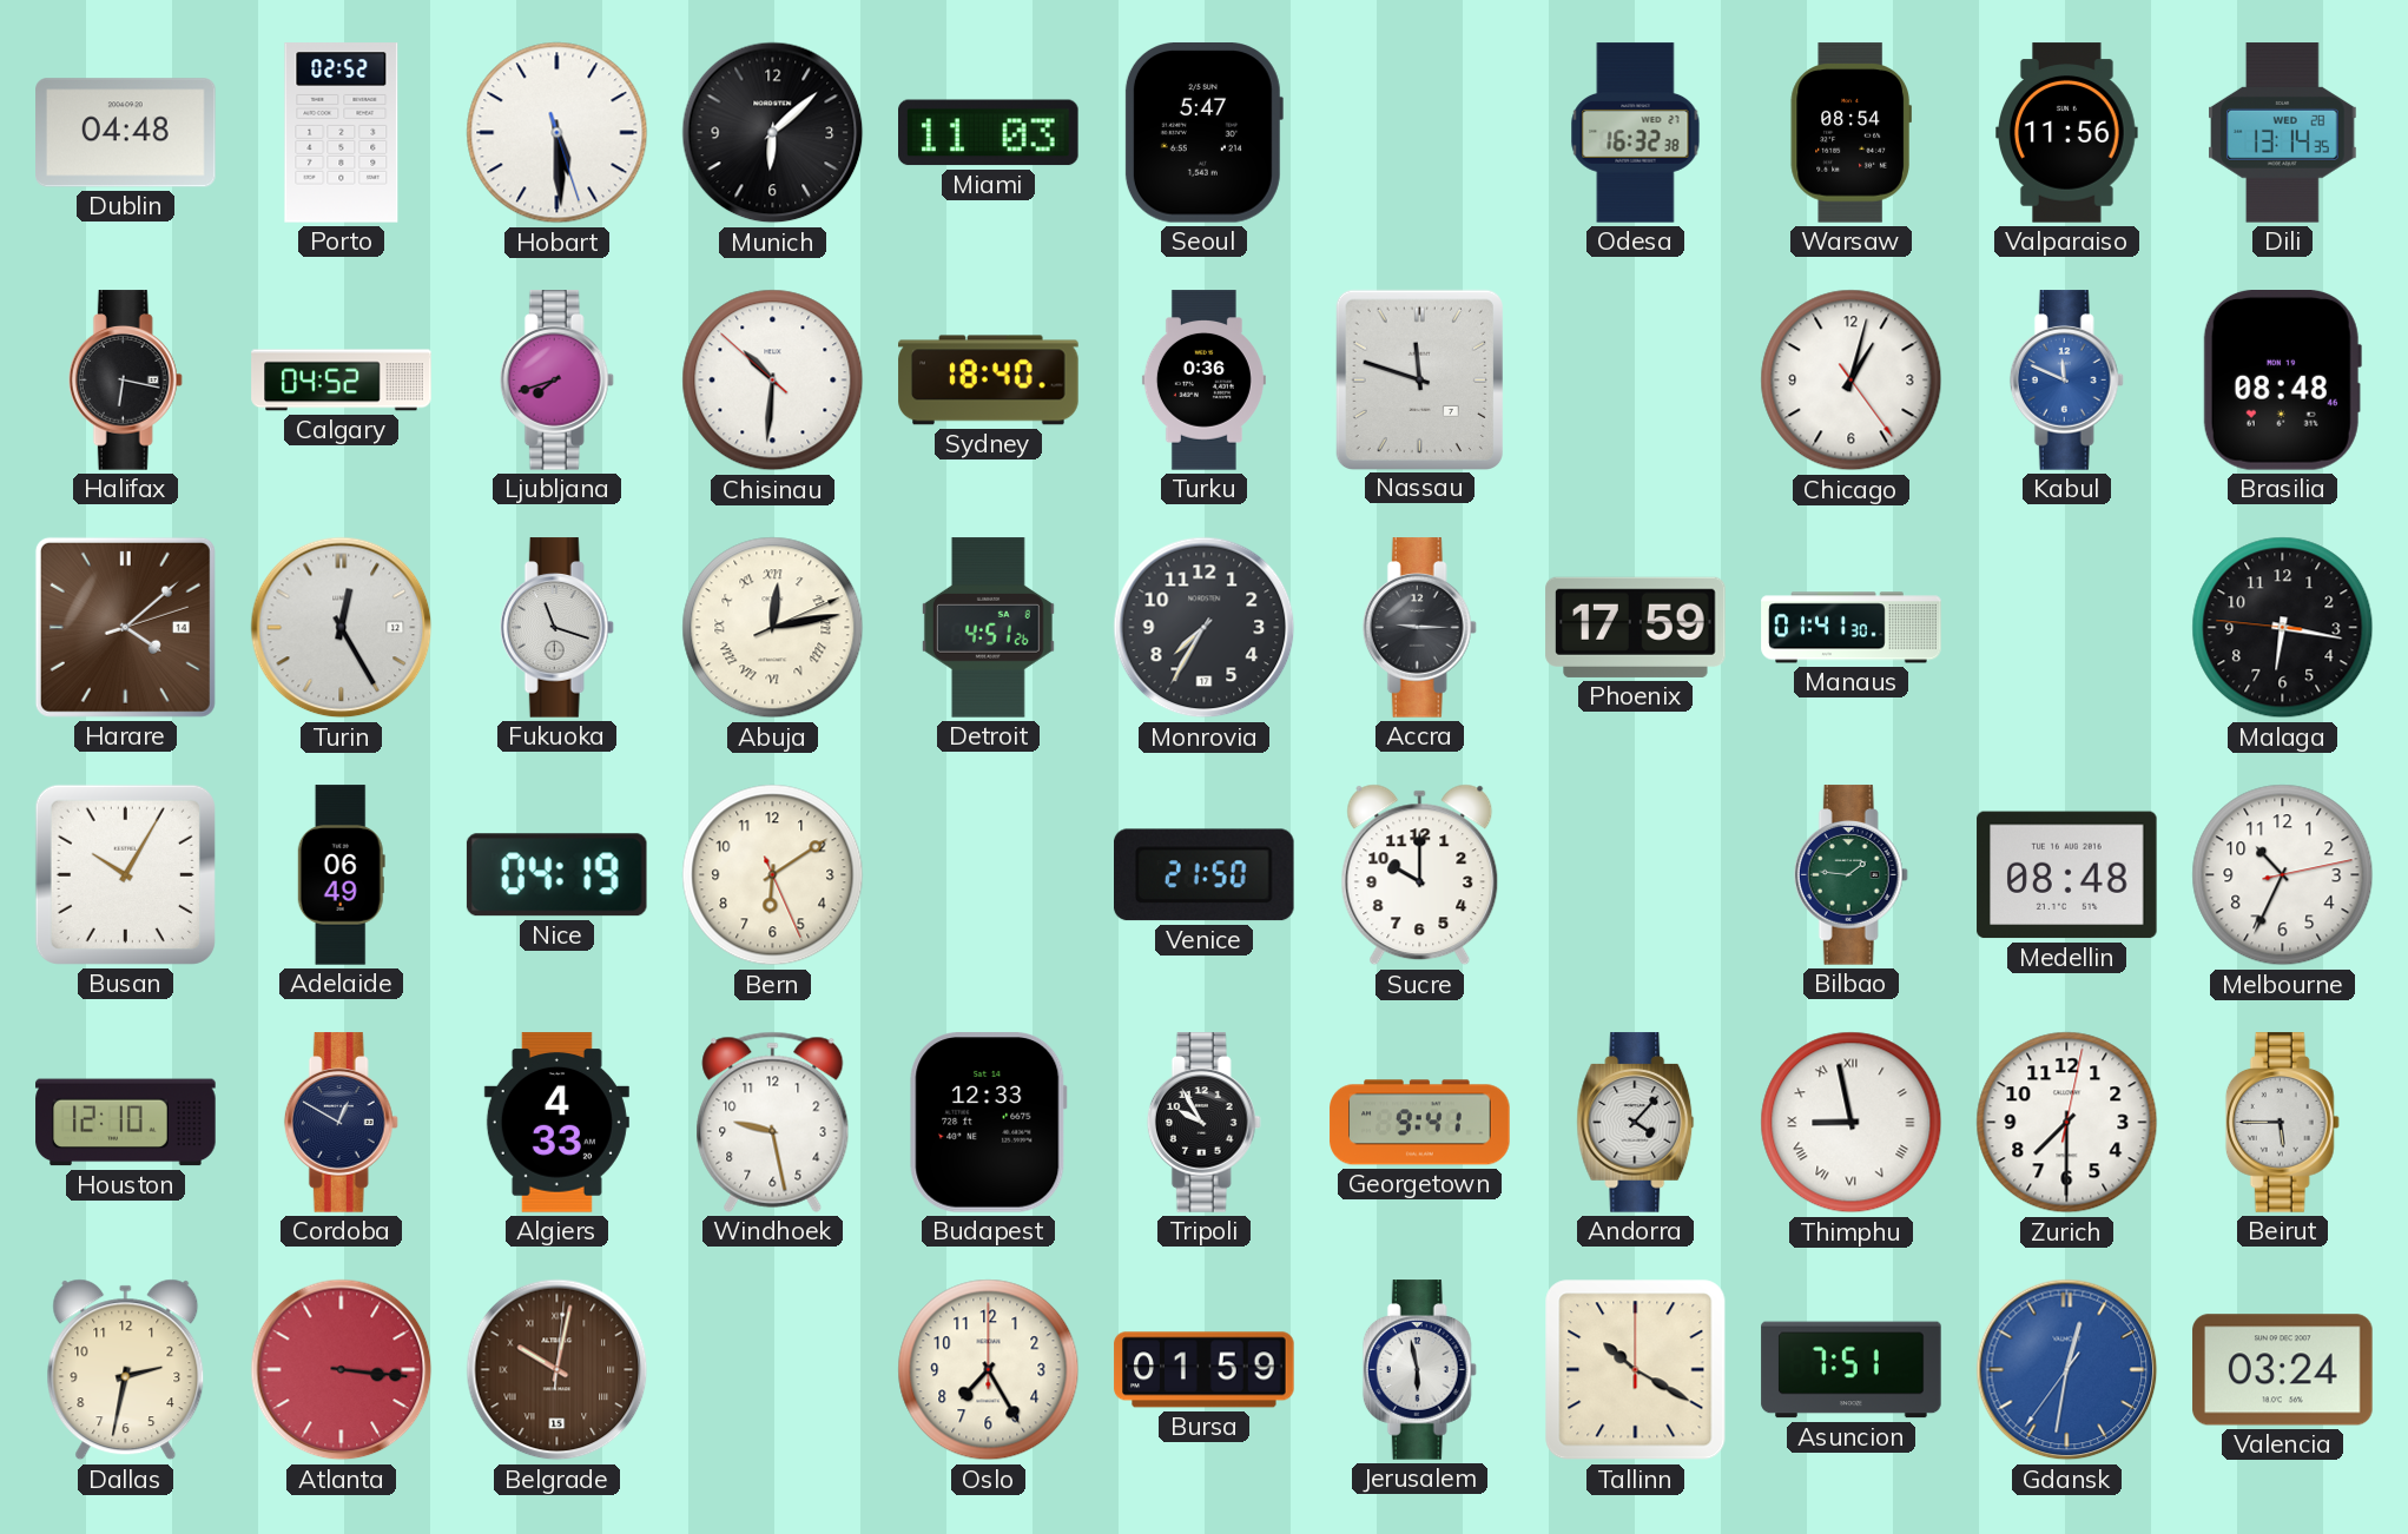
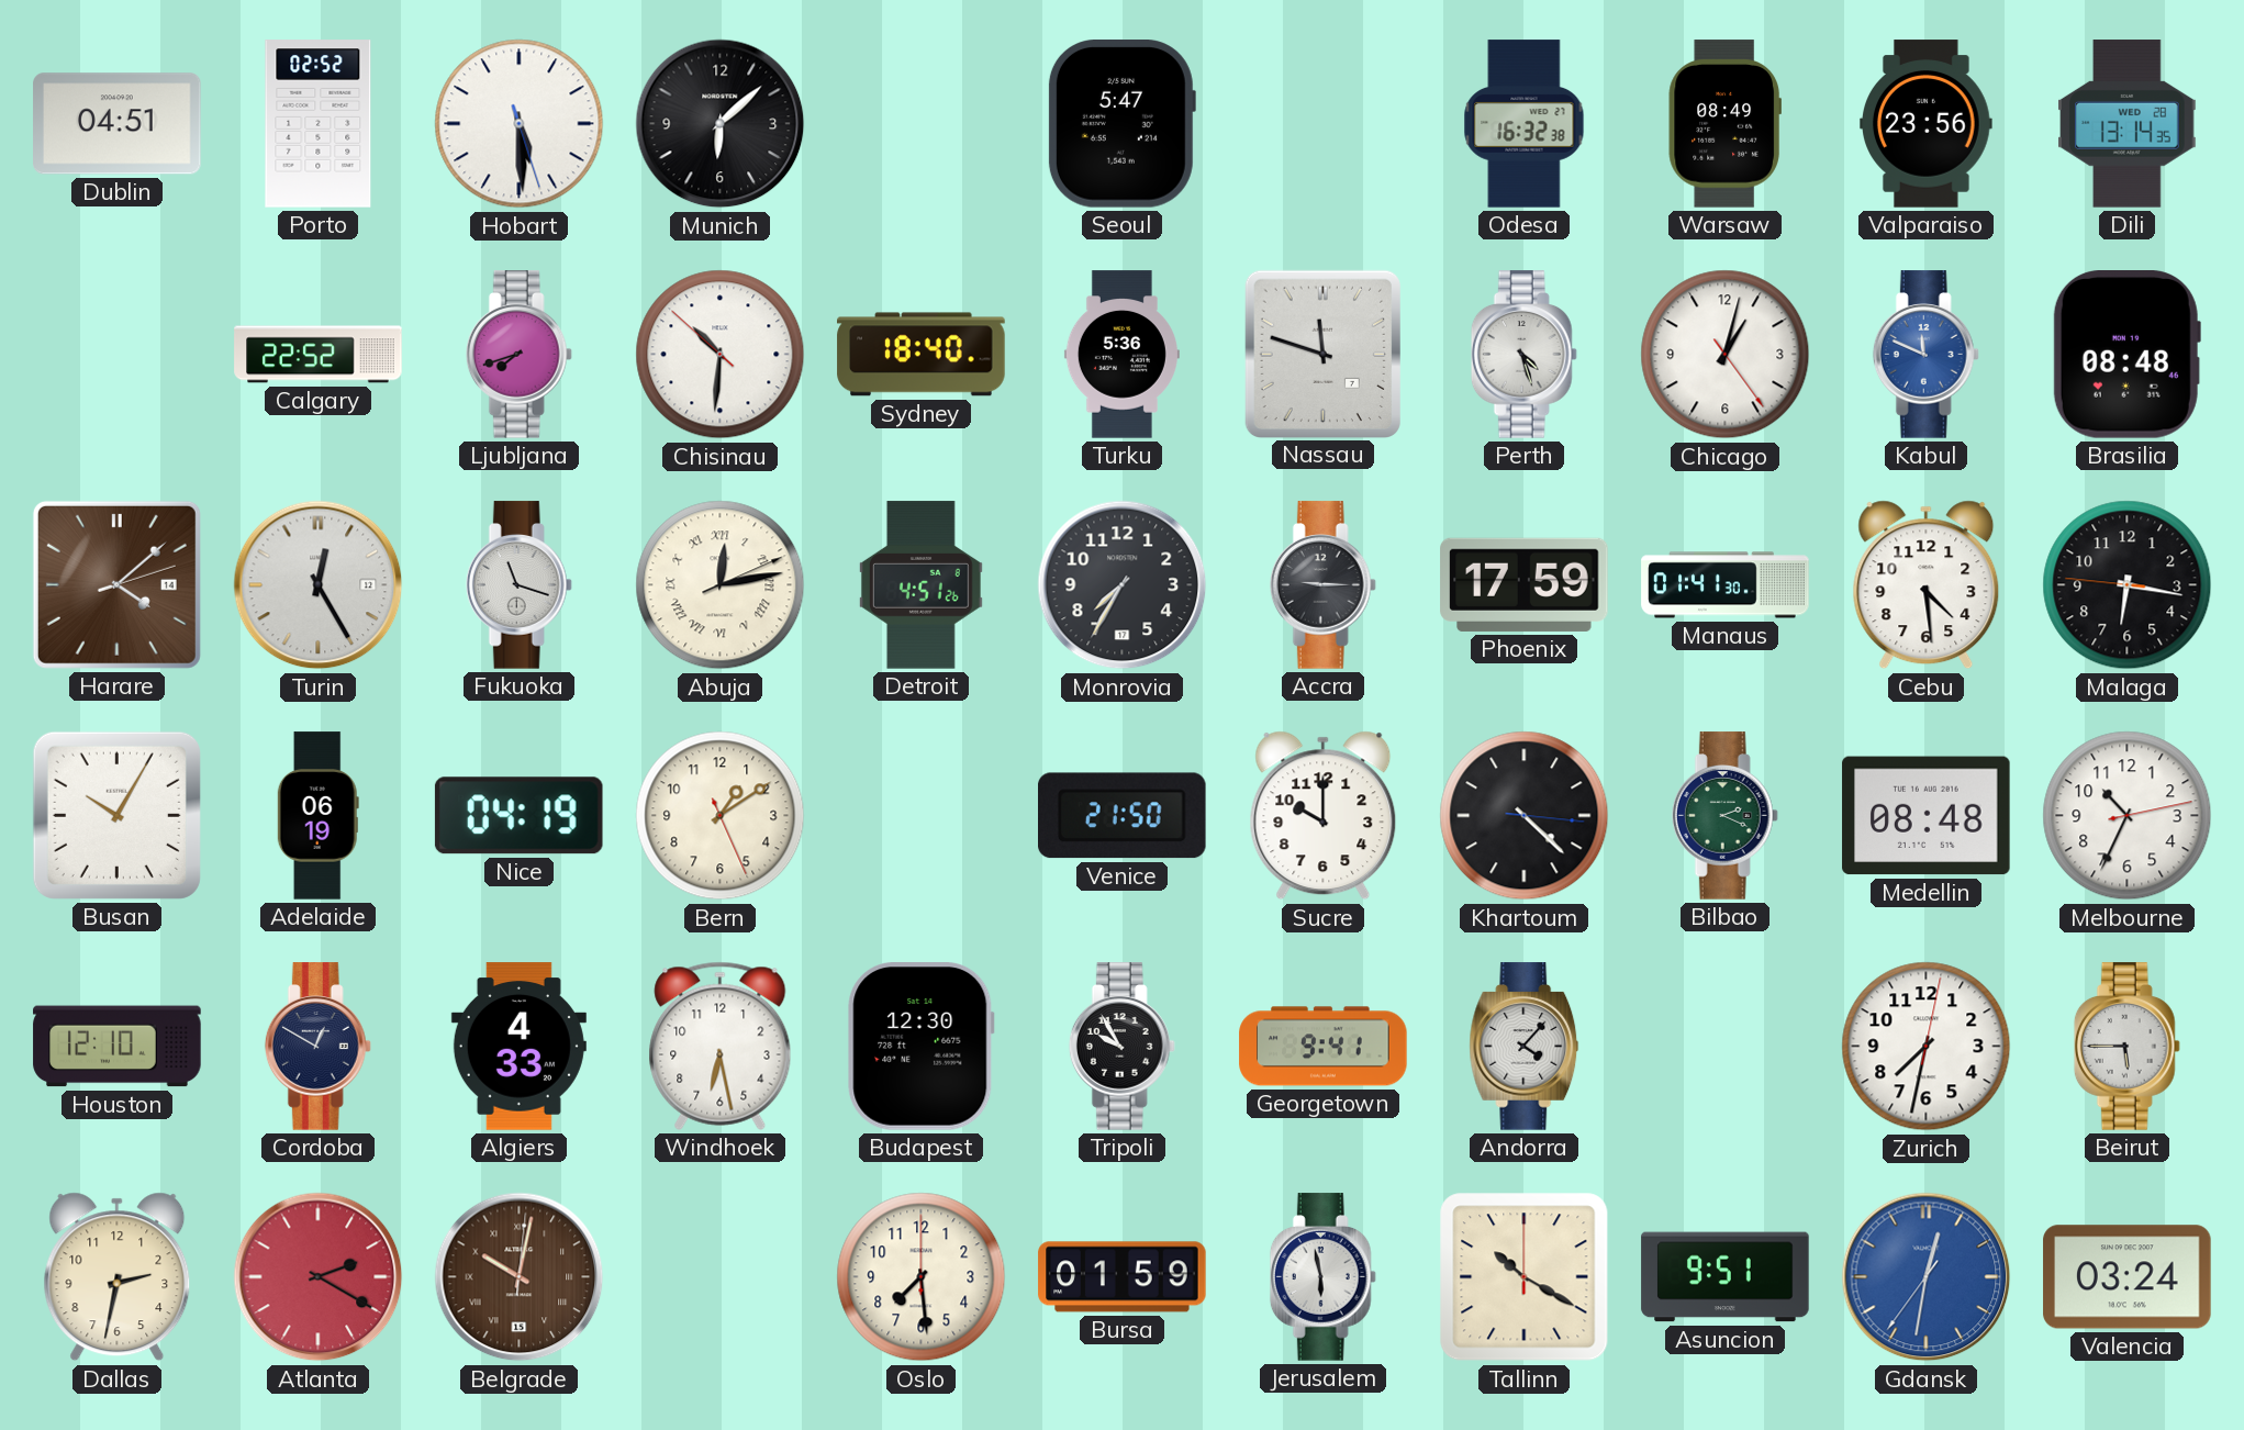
Dublin: 04:48 -> 04:51 (118, 124)
Miami: 11:03 -> none (989, 133)
Warsaw: 08:54 -> 08:49 (1724, 124)
Valparaiso: 11:56 -> 23:56 (1927, 124)
Halifax: 6:17 -> none (125, 381)
Calgary: 04:52 -> 22:52 (319, 355)
Turku: 0:36 -> 5:36 (1121, 355)
Perth: none -> 4:27 (1523, 355)
Cebu: none -> 4:29 (1927, 585)
Adelaide: 06:49 -> 06:19 (317, 816)
Bern: 6:09 -> 1:09 (721, 816)
Khartoum: none -> 4:22 (1525, 816)
Bilbao: 1:46 -> 2:19 (1724, 816)
Windhoek: 9:28 -> 6:28 (721, 1046)
Budapest: 12:33 -> 12:30 (922, 1047)
Thimphu: 8:58 -> none (1852, 1123)
Zurich: 7:30 -> 7:32 (1927, 1047)
Atlanta: 3:16 -> 2:20 (319, 1277)
Oslo: 7:25 -> 7:29 (922, 1277)
Asuncion: 7:51 -> 9:51 (1726, 1277)
